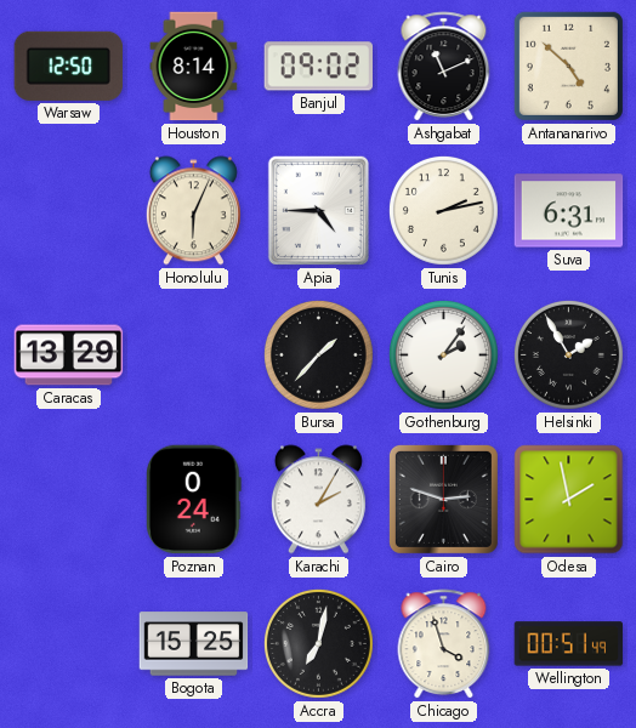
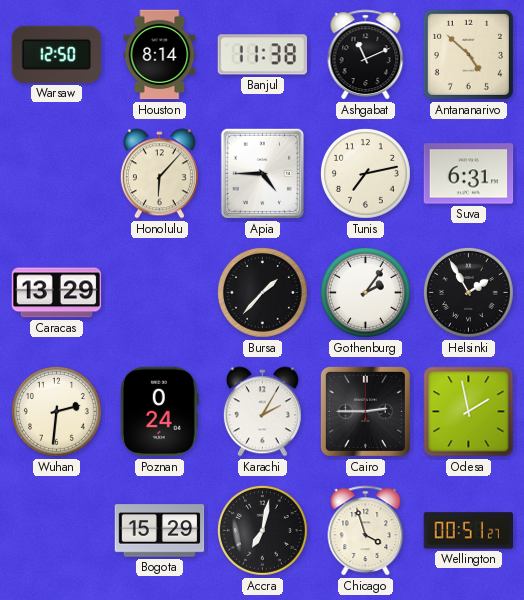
Banjul: 09:02 -> 11:38 (262, 55)
Honolulu: 6:04 -> 6:07 (159, 174)
Tunis: 2:13 -> 7:13 (365, 173)
Wuhan: none -> 2:31 (56, 411)
Cairo: 2:48 -> 2:45 (365, 411)
Bogota: 15:25 -> 15:29 (160, 531)
Wellington: 00:51:49 -> 00:51:27 (469, 531)
